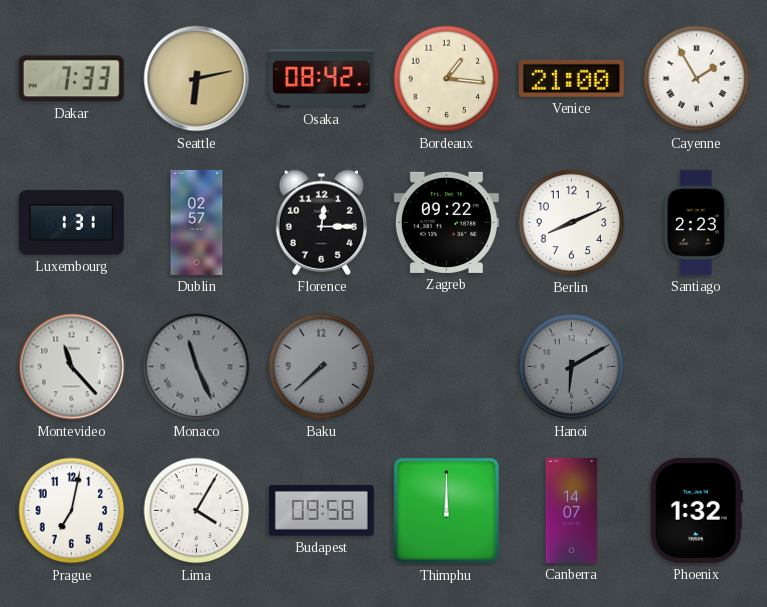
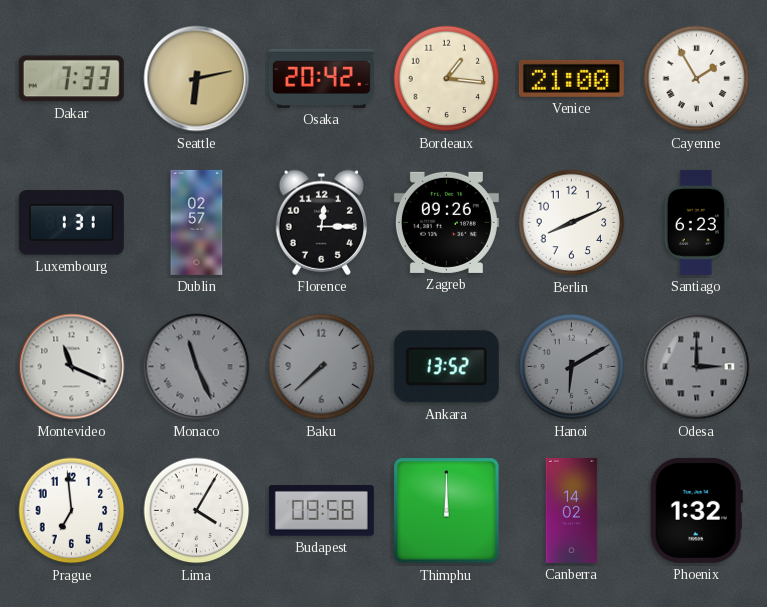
Osaka: 08:42 -> 20:42 (321, 78)
Zagreb: 09:22 -> 09:26 (446, 222)
Santiago: 2:23 -> 6:23 (696, 222)
Montevideo: 11:23 -> 11:19 (72, 367)
Ankara: none -> 13:52 (446, 367)
Odesa: none -> 3:00 (697, 367)
Prague: 7:02 -> 6:59 (72, 511)
Canberra: 14:07 -> 14:02 (572, 510)
